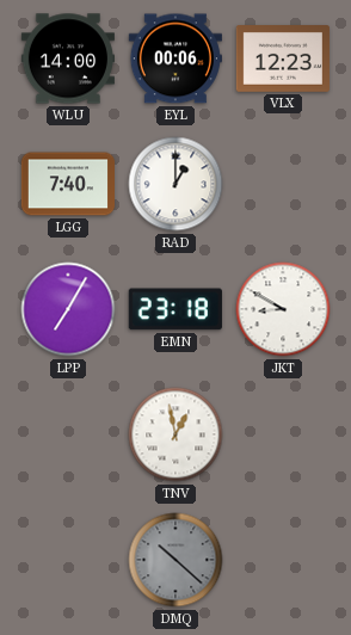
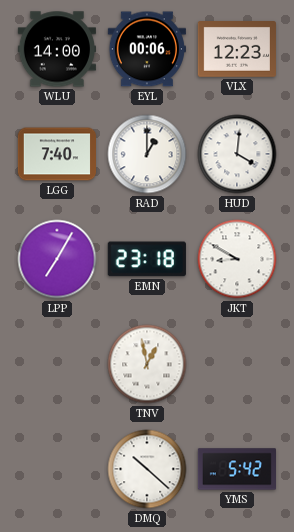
HUD: none -> 4:01 (237, 154)
DMQ dial: grey -> white (147, 469)
YMS: none -> 5:42 (236, 469)
